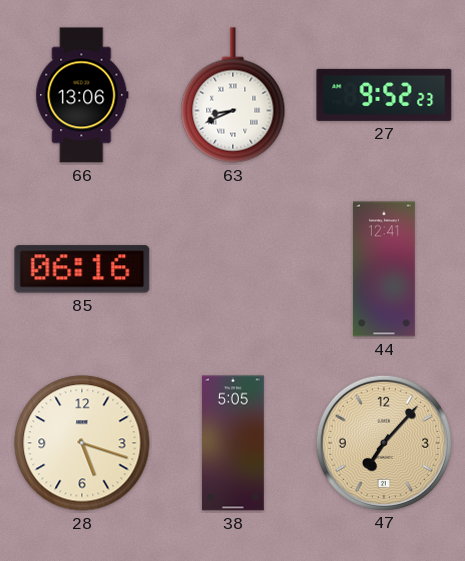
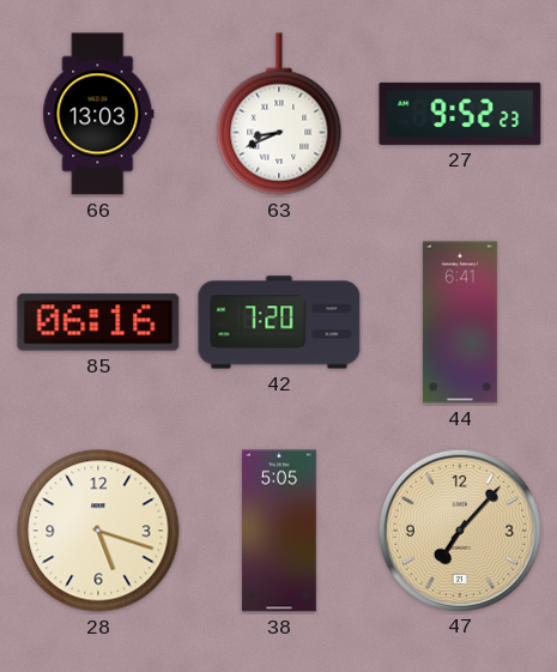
66: 13:06 -> 13:03 (98, 114)
42: none -> 7:20 (279, 322)
44: 12:41 -> 6:41 (460, 322)
